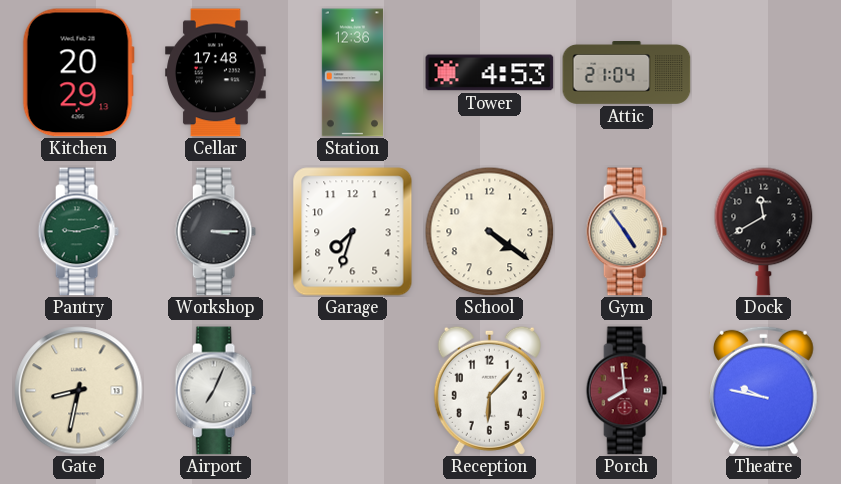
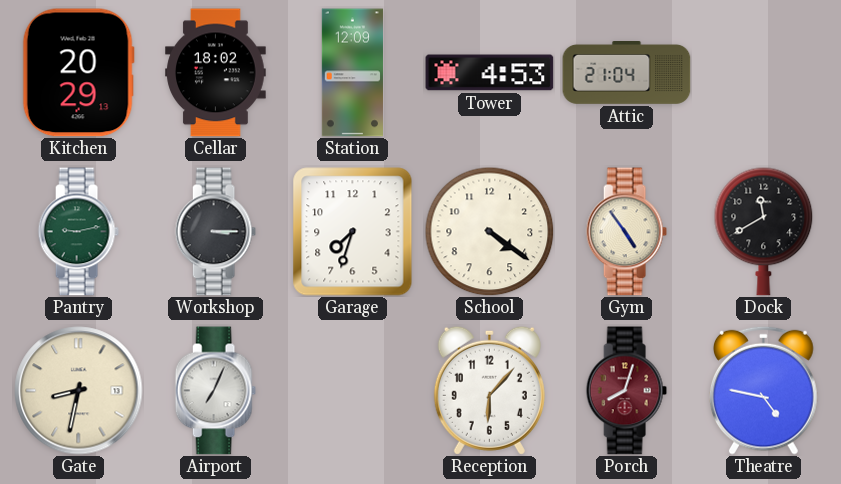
Cellar: 17:48 -> 18:02 (216, 73)
Station: 12:36 -> 12:09 (352, 73)
Porch: 7:59 -> 8:03 (626, 391)
Theatre: 9:47 -> 4:47 (764, 390)
